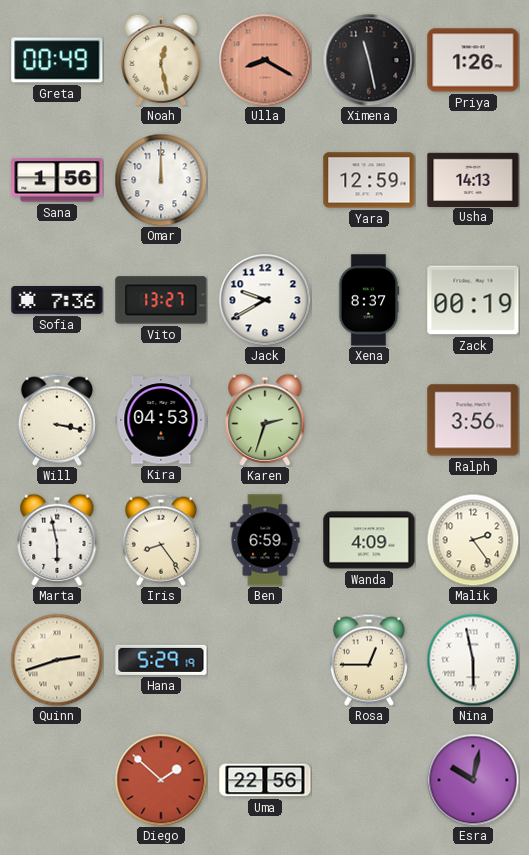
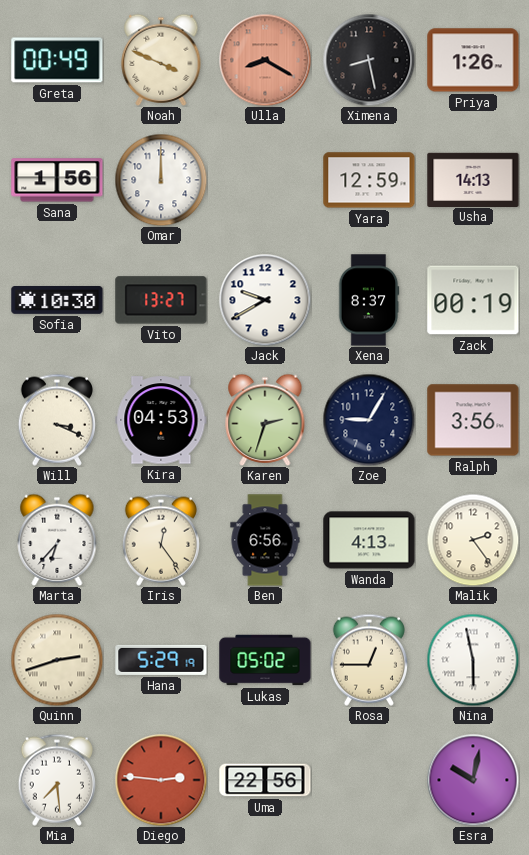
Noah: 12:28 -> 3:49 (161, 60)
Ximena: 11:28 -> 8:28 (369, 60)
Sofia: 7:36 -> 10:30 (57, 301)
Will: 3:17 -> 3:19 (57, 420)
Zoe: none -> 9:05 (369, 420)
Marta: 5:58 -> 6:37 (57, 540)
Iris: 8:24 -> 12:24 (161, 540)
Ben: 6:59 -> 6:56 (265, 540)
Wanda: 4:09 -> 4:13 (369, 540)
Lukas: none -> 05:02 (265, 660)
Mia: none -> 7:29 (57, 780)
Diego: 1:52 -> 2:46 (161, 780)
